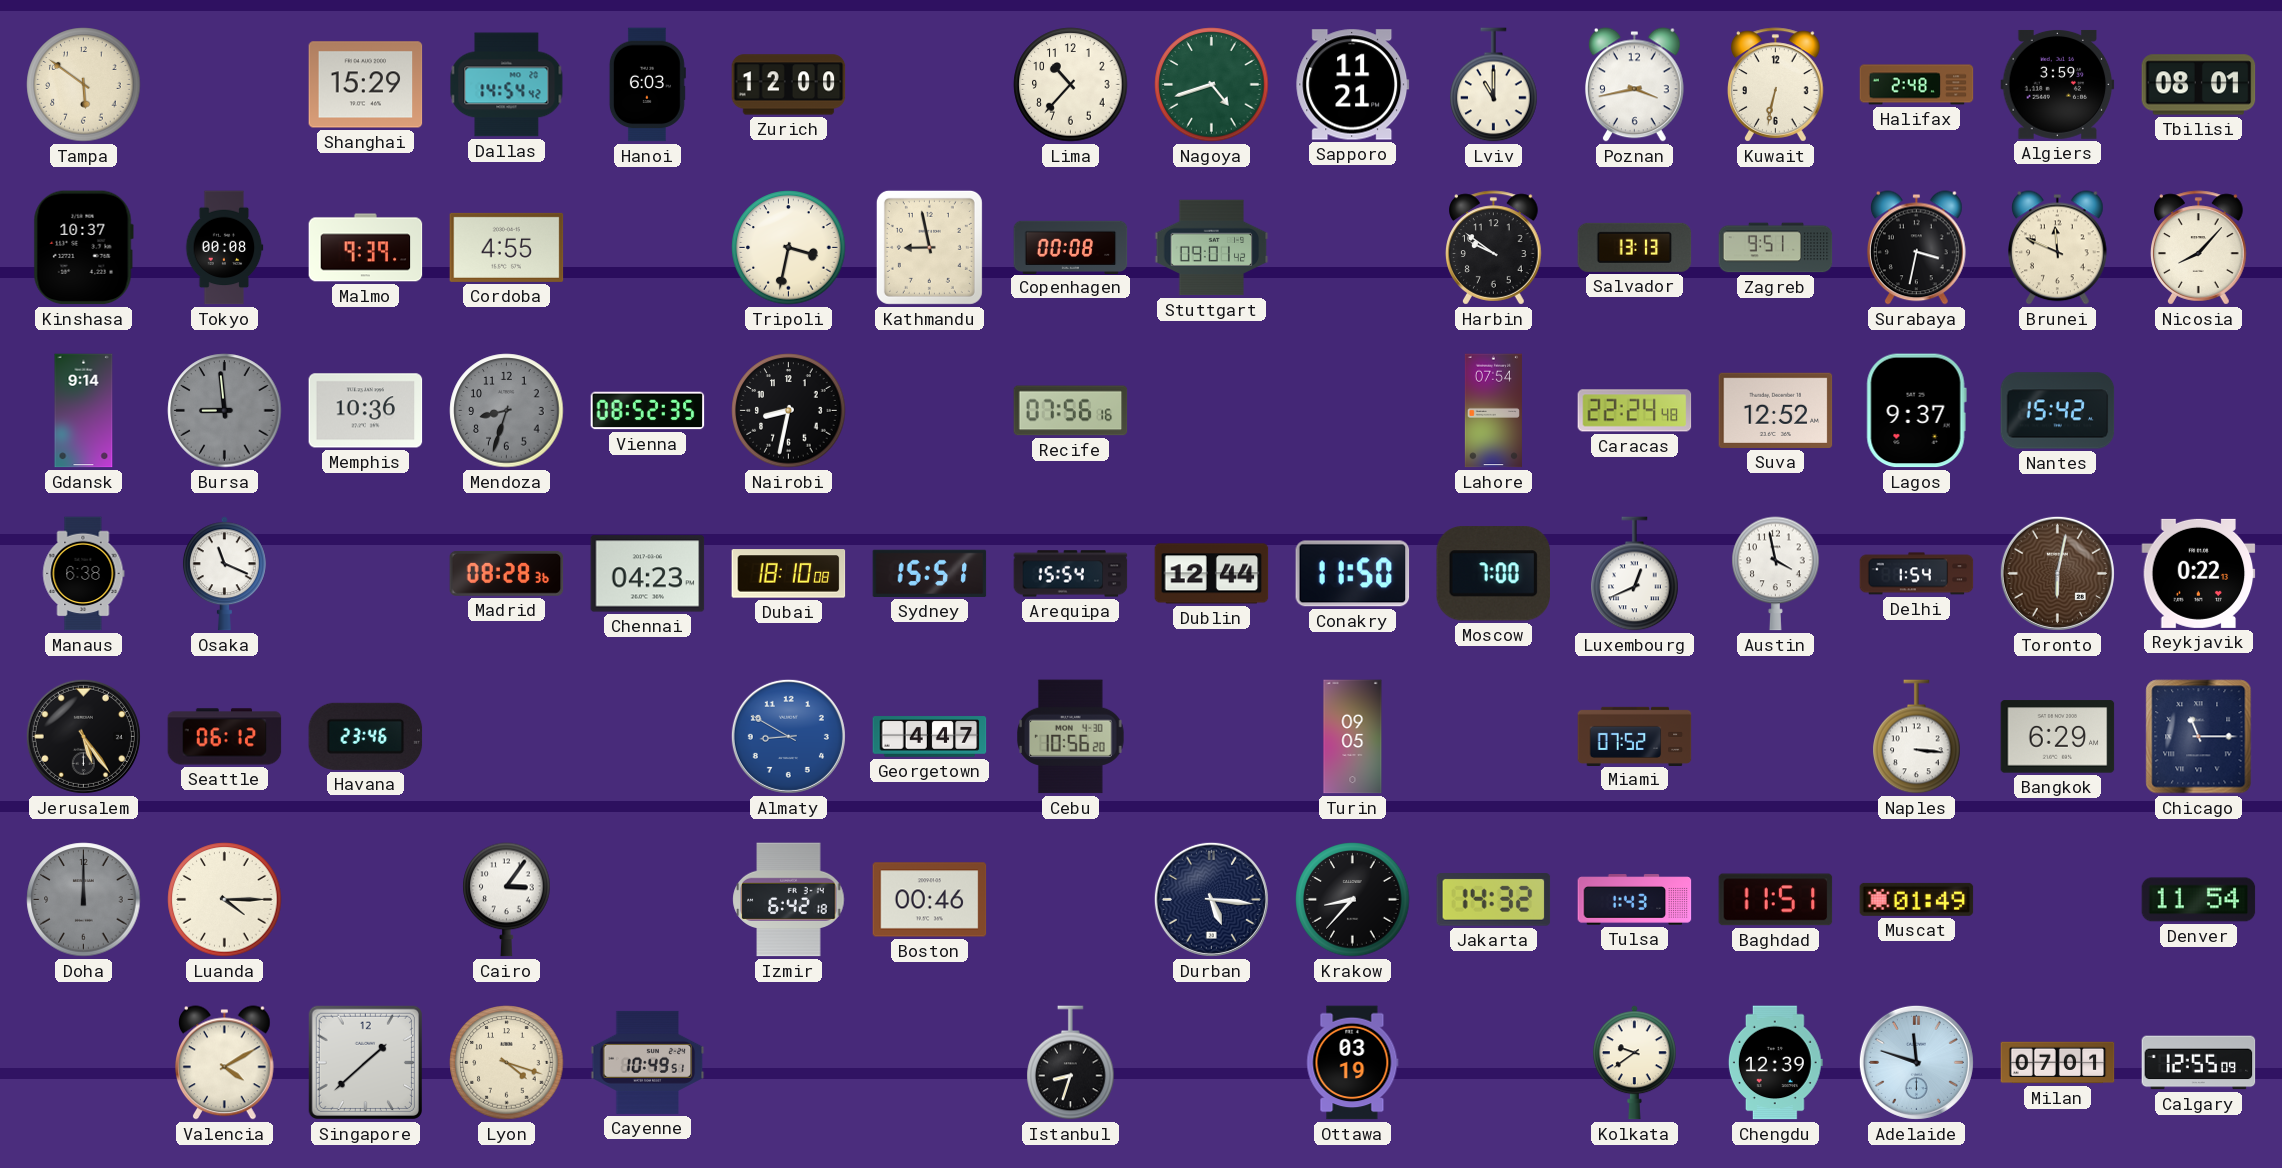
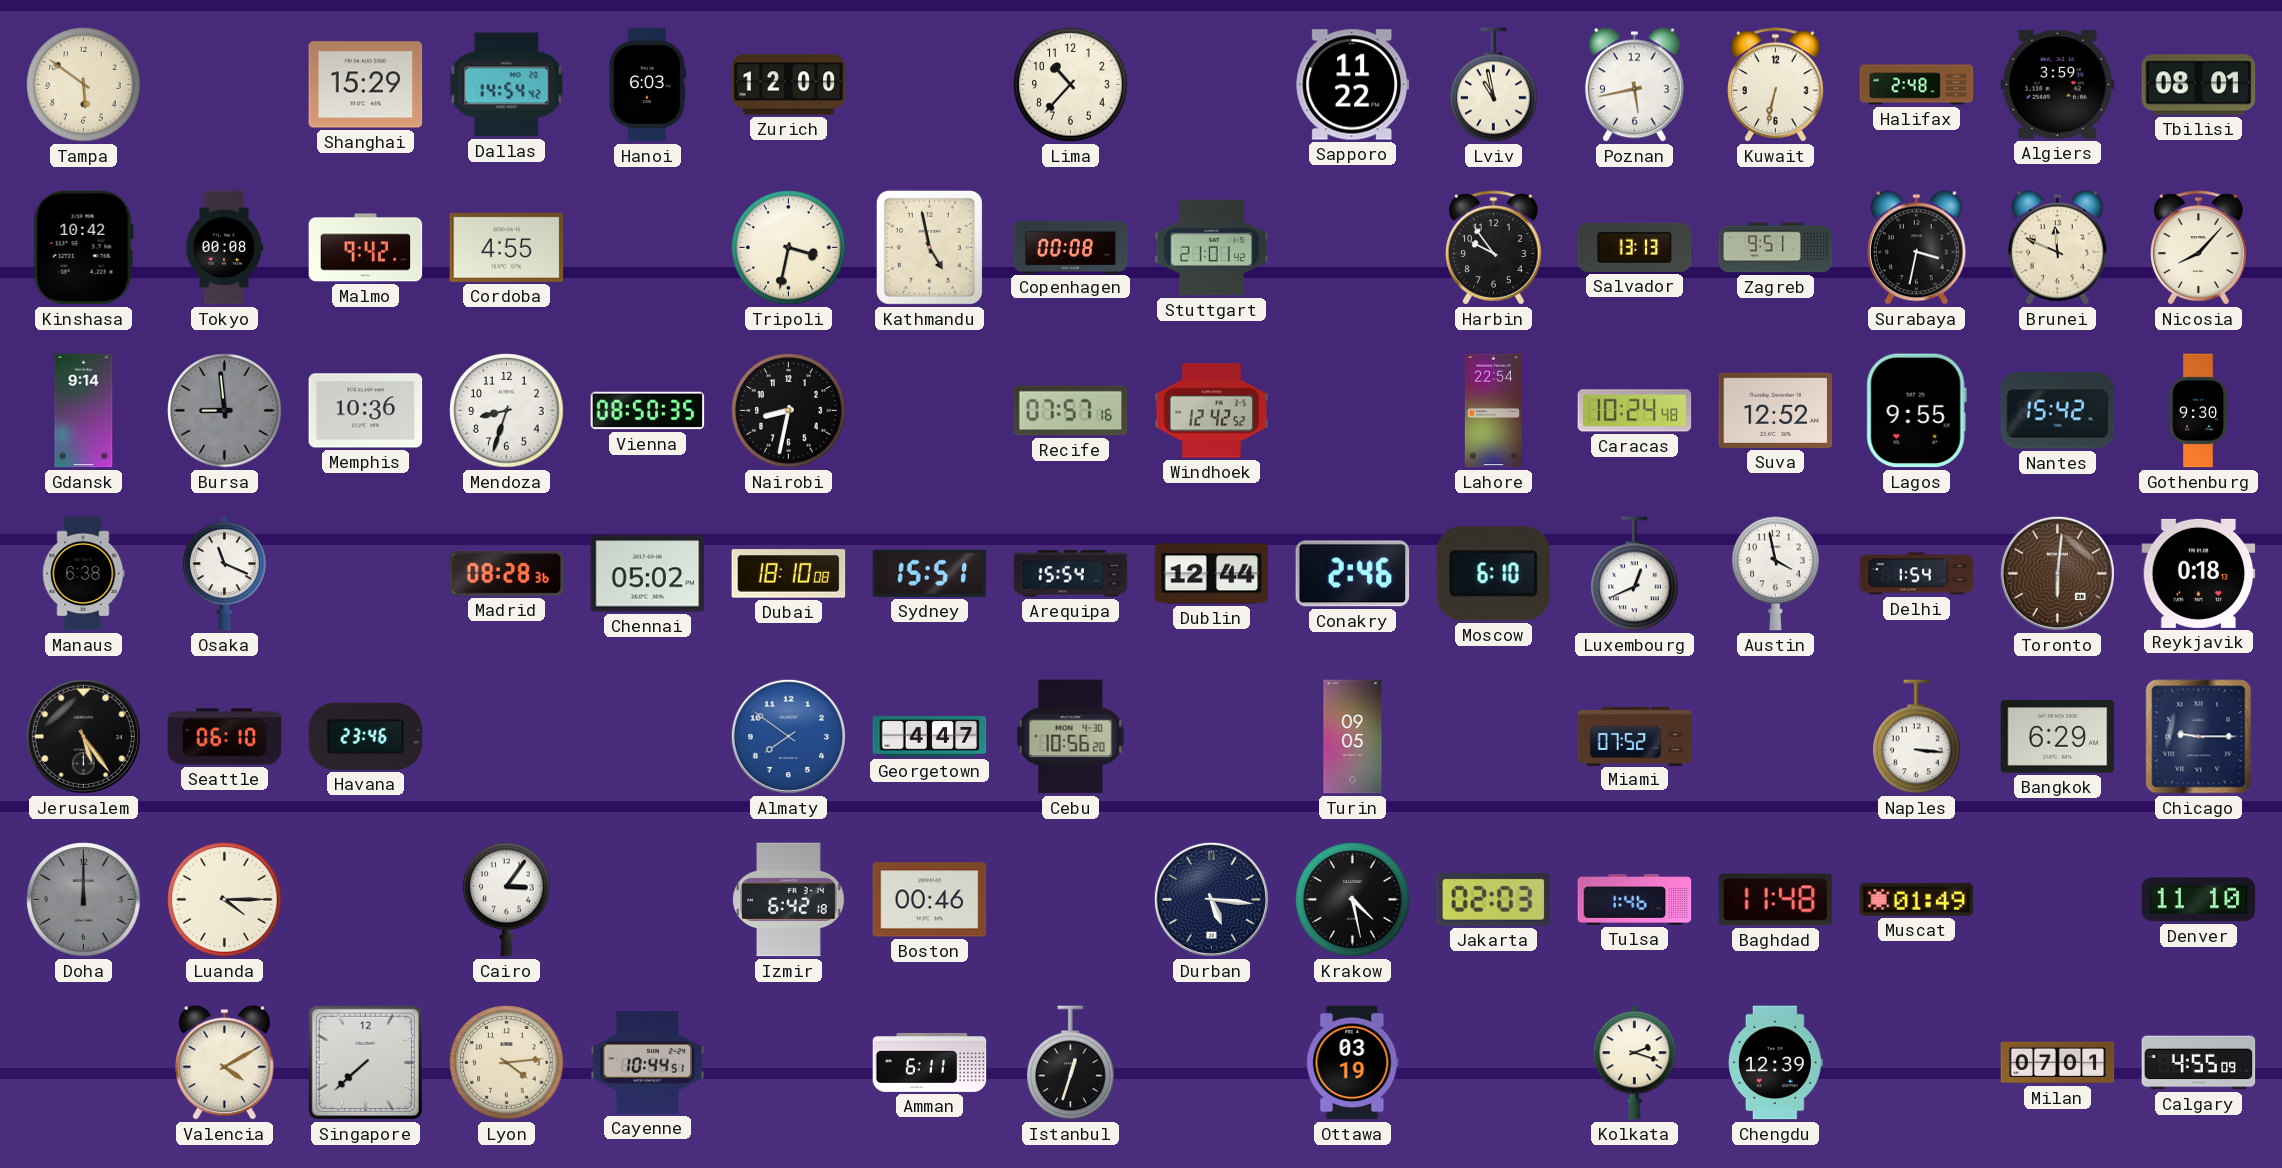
Nagoya: 4:42 -> none (1212, 85)
Sapporo: 11:21 -> 11:22 (1353, 85)
Lviv: 11:00 -> 10:58 (1494, 85)
Poznan: 3:43 -> 5:43 (1635, 85)
Kinshasa: 10:37 -> 10:42 (83, 248)
Malmo: 9:39 -> 9:42 (366, 248)
Kathmandu: 8:58 -> 4:58 (929, 247)
Stuttgart: 09:01 -> 21:01 (1212, 248)
Harbin: 9:51 -> 9:54 (1494, 248)
Mendoza dial: grey -> white (507, 411)
Vienna: 08:52 -> 08:50 (648, 411)
Recife: 07:56 -> 07:57 (1071, 411)
Windhoek: none -> 12:42 (1212, 411)
Lahore: 07:54 -> 22:54 (1493, 411)
Caracas: 22:24 -> 10:24 (1635, 411)
Lagos: 9:37 -> 9:55 (1916, 411)
Gothenburg: none -> 9:30 (2199, 411)
Chennai: 04:23 -> 05:02 (648, 574)
Conakry: 11:50 -> 2:46 (1353, 574)
Moscow: 7:00 -> 6:10 (1493, 574)
Toronto: 6:02 -> 6:01 (2057, 573)
Reykjavik: 0:22 -> 0:18 (2199, 573)
Seattle: 06:12 -> 06:10 (225, 737)
Almaty: 8:50 -> 7:51 (788, 736)
Chicago: 11:15 -> 9:15 (2199, 737)
Krakow: 8:37 -> 4:28 (1353, 900)
Jakarta: 14:32 -> 02:03 (1494, 900)
Tulsa: 1:43 -> 1:46 (1635, 900)
Baghdad: 11:51 -> 11:48 (1776, 900)
Denver: 11:54 -> 11:10 (2199, 900)
Singapore: 1:38 -> 7:38 (365, 1062)
Lyon: 4:18 -> 4:14 (507, 1063)
Cayenne: 10:49 -> 10:44 (648, 1062)
Amman: none -> 6:11 (930, 1062)
Istanbul: 8:33 -> 12:33 (1071, 1063)
Kolkata: 9:39 -> 2:18 (1634, 1063)
Adelaide: 11:48 -> none (1916, 1062)
Calgary: 12:55 -> 4:55 (2199, 1063)
